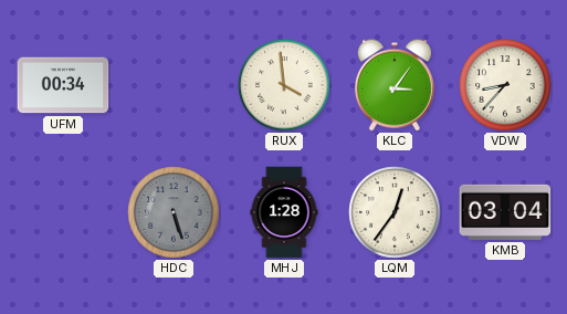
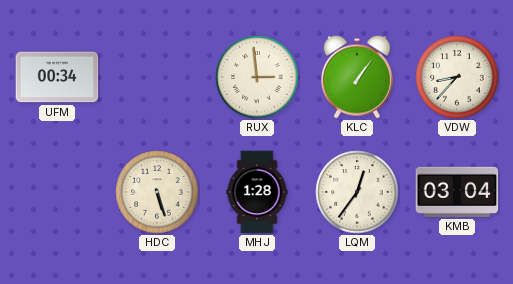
RUX: 3:59 -> 2:59 (257, 77)
KLC: 3:06 -> 1:06 (357, 77)
HDC dial: grey -> cream (157, 192)
